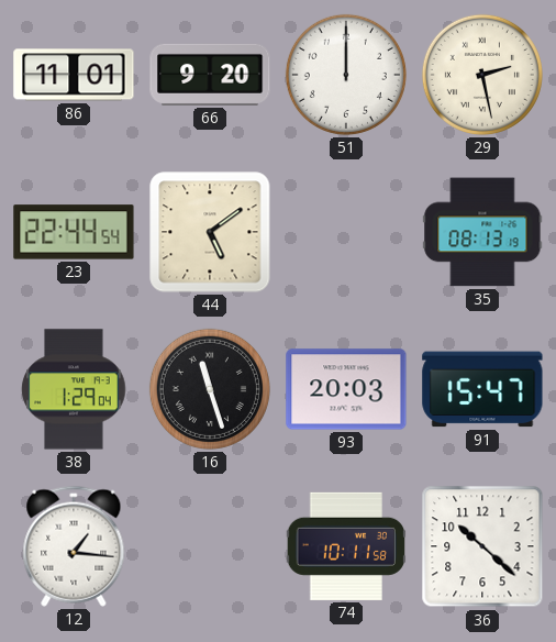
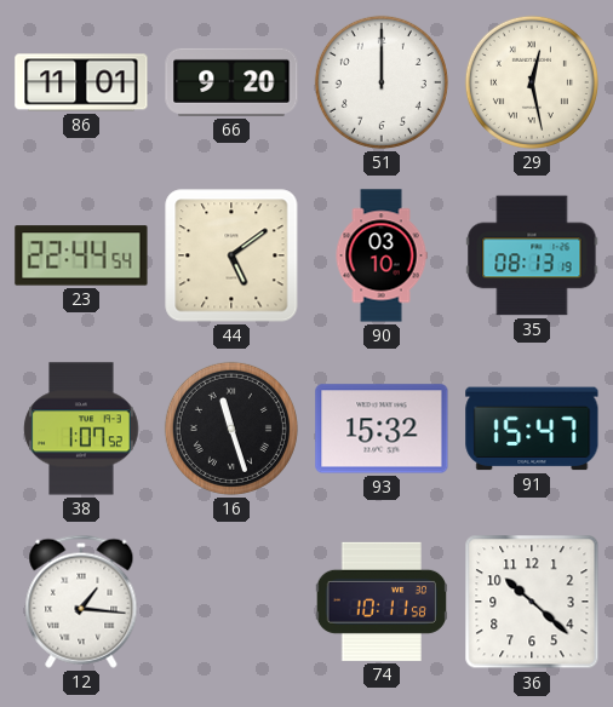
29: 2:28 -> 12:28 (532, 82)
90: none -> 03:10 (382, 255)
38: 1:29 -> 1:07 (81, 429)
93: 20:03 -> 15:32 (382, 429)
